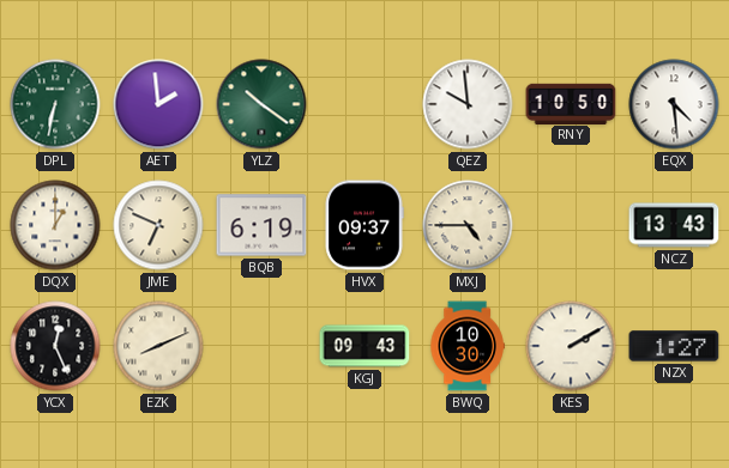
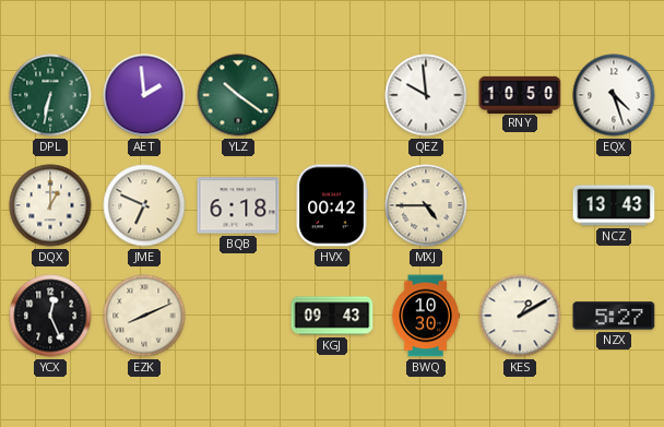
EQX: 4:29 -> 4:27 (614, 95)
BQB: 6:19 -> 6:18 (238, 205)
HVX: 09:37 -> 00:42 (332, 205)
KES: 2:10 -> 1:10 (520, 316)
NZX: 1:27 -> 5:27 (614, 316)
